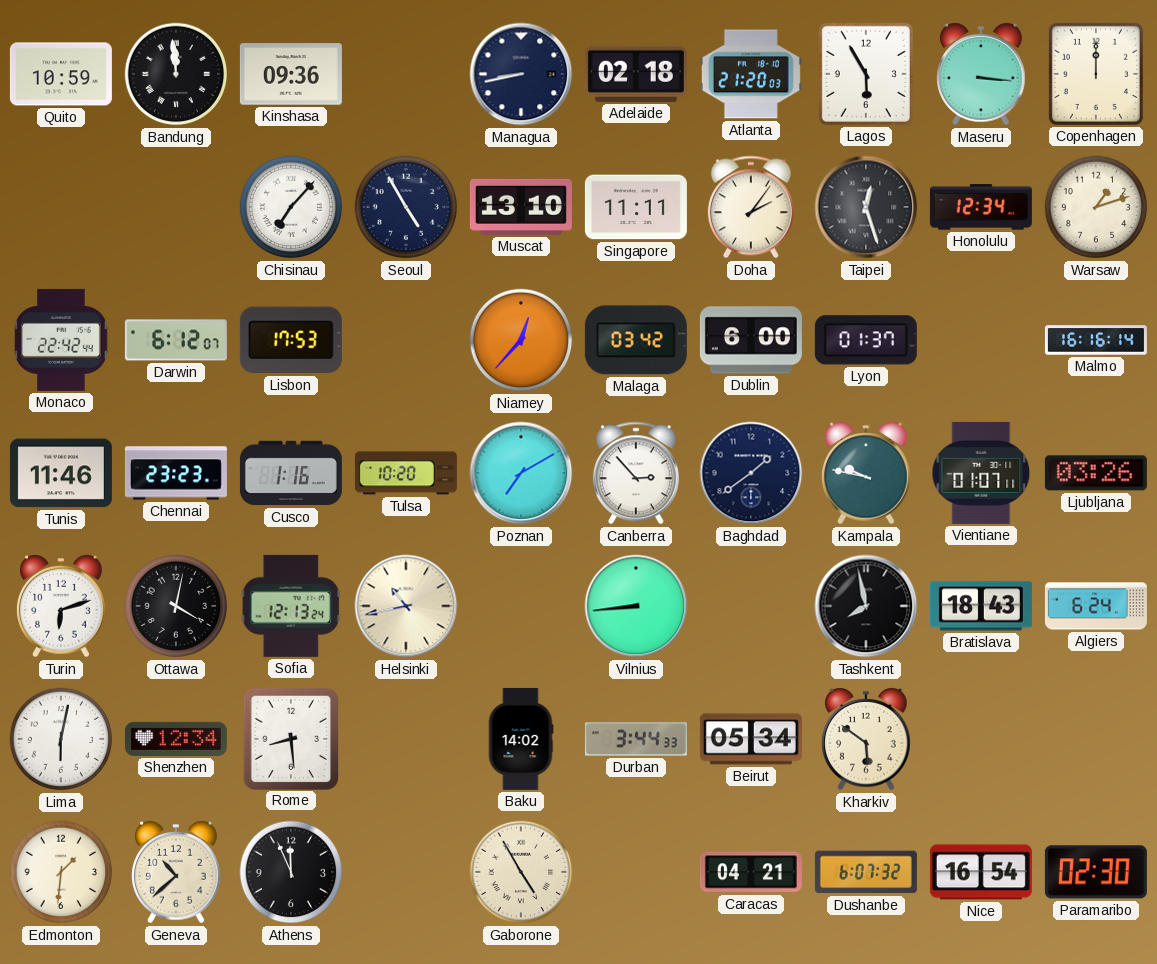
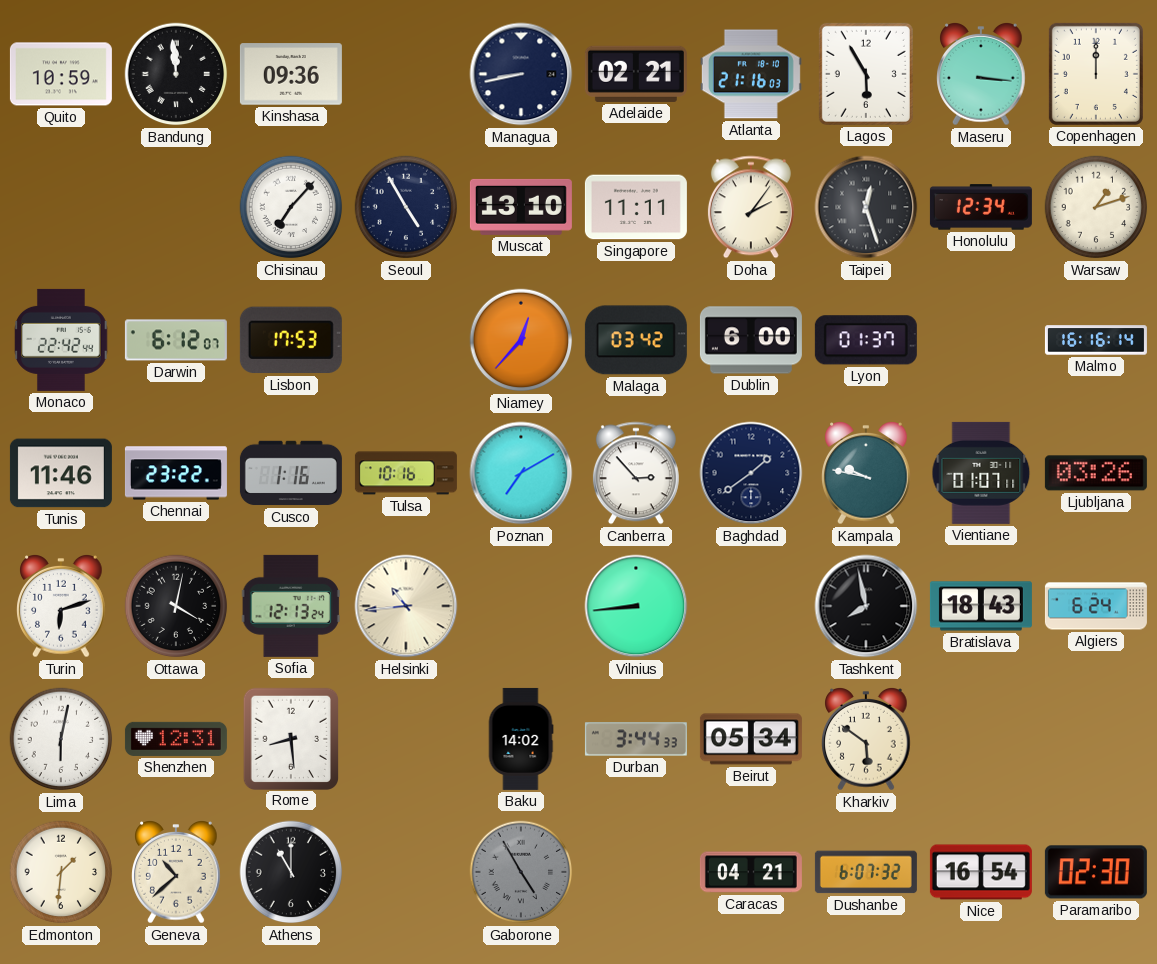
Adelaide: 02:18 -> 02:21 (636, 74)
Atlanta: 21:20 -> 21:16 (751, 74)
Chennai: 23:23 -> 23:22 (176, 473)
Tulsa: 10:20 -> 10:16 (406, 473)
Helsinki: 10:43 -> 10:44 (406, 606)
Shenzhen: 12:34 -> 12:31 (176, 739)
Athens: 11:56 -> 11:00 (291, 872)
Gaborone dial: cream -> grey (521, 872)
